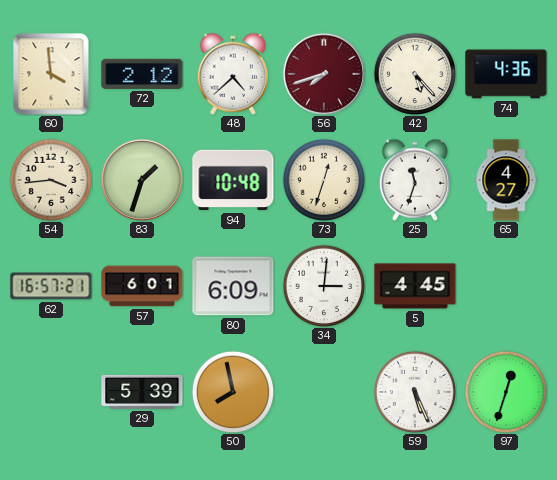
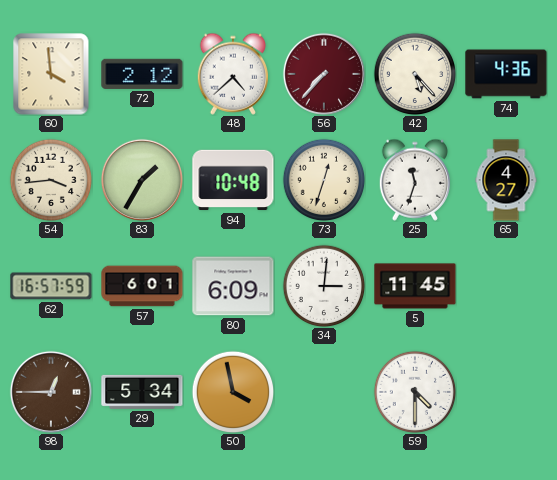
56: 7:42 -> 7:37 (324, 74)
83: 1:33 -> 1:35 (142, 180)
62: 16:57:21 -> 16:57:59 (51, 286)
5: 4:45 -> 11:45 (415, 286)
98: none -> 12:45 (51, 392)
29: 5:39 -> 5:34 (142, 392)
50: 7:58 -> 3:58 (233, 392)
59: 5:26 -> 4:30 (415, 392)
97: 12:33 -> none (506, 392)
